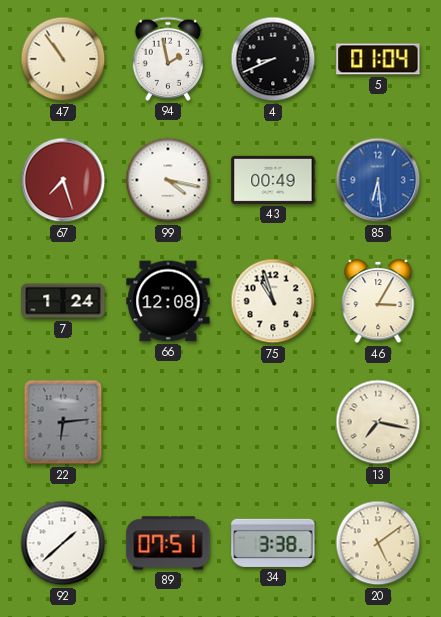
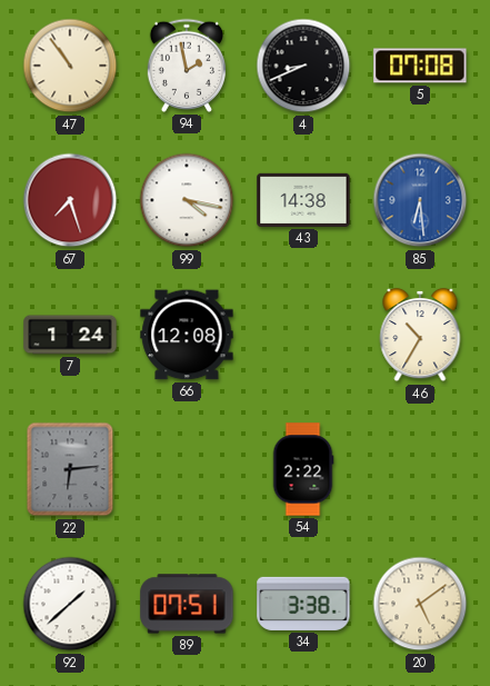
5: 01:04 -> 07:08 (420, 66)
43: 00:49 -> 14:38 (303, 200)
75: 10:57 -> none (273, 301)
46: 3:05 -> 10:35 (420, 335)
54: none -> 2:22 (303, 469)
13: 7:17 -> none (378, 422)
